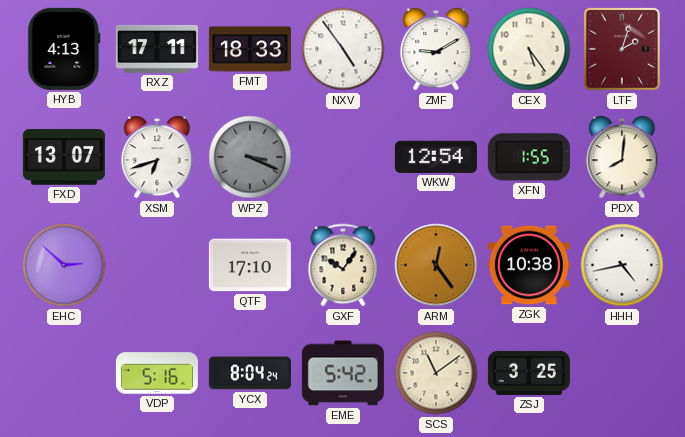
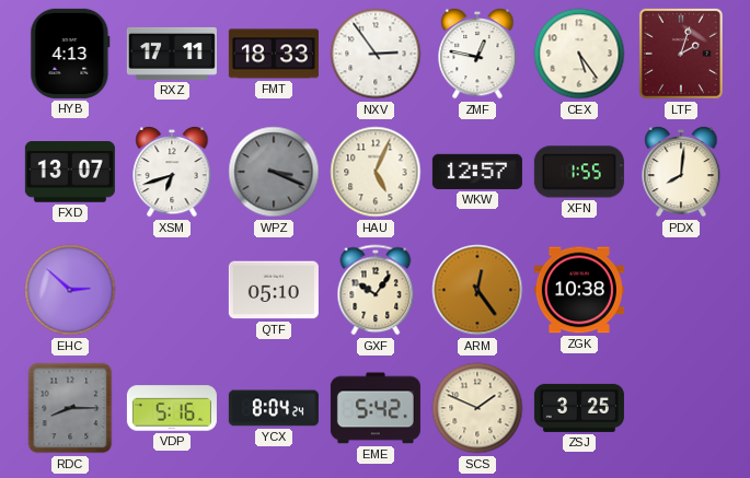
NXV: 4:54 -> 2:54 (376, 54)
ZMF: 9:10 -> 12:47 (477, 54)
HAU: none -> 5:04 (376, 172)
WKW: 12:54 -> 12:57 (477, 172)
QTF: 17:10 -> 05:10 (274, 290)
HHH: 4:43 -> none (622, 265)
RDC: none -> 8:15 (70, 408)
SCS: 11:09 -> 1:49 (477, 408)
